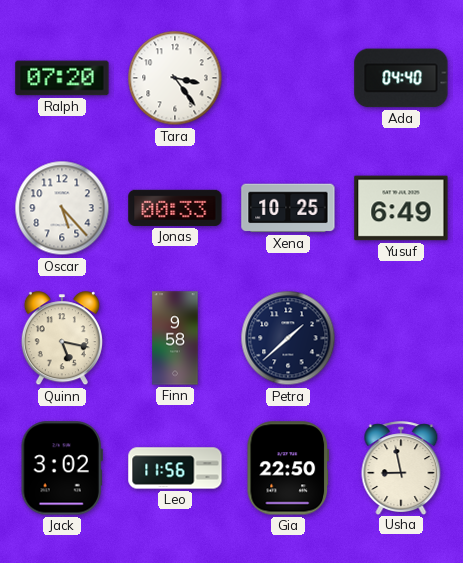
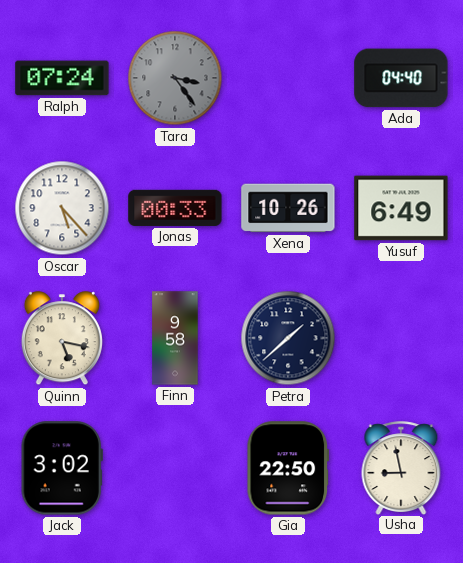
Ralph: 07:20 -> 07:24 (62, 78)
Tara dial: white -> grey (175, 78)
Xena: 10:25 -> 10:26 (288, 208)
Leo: 11:56 -> none (175, 468)
